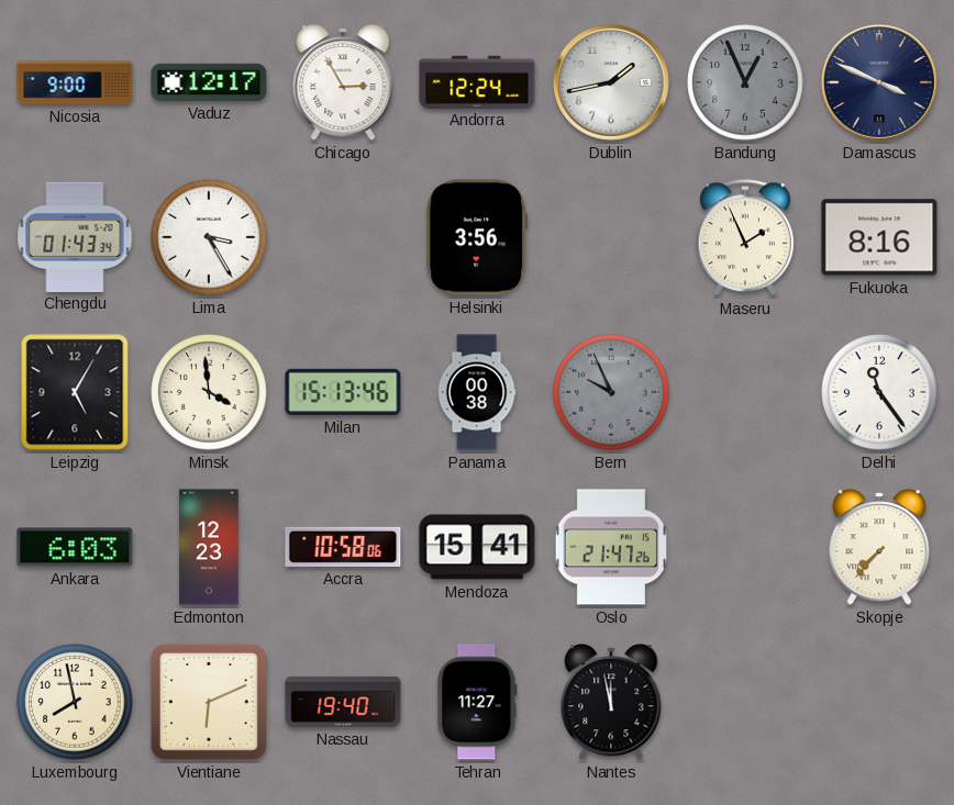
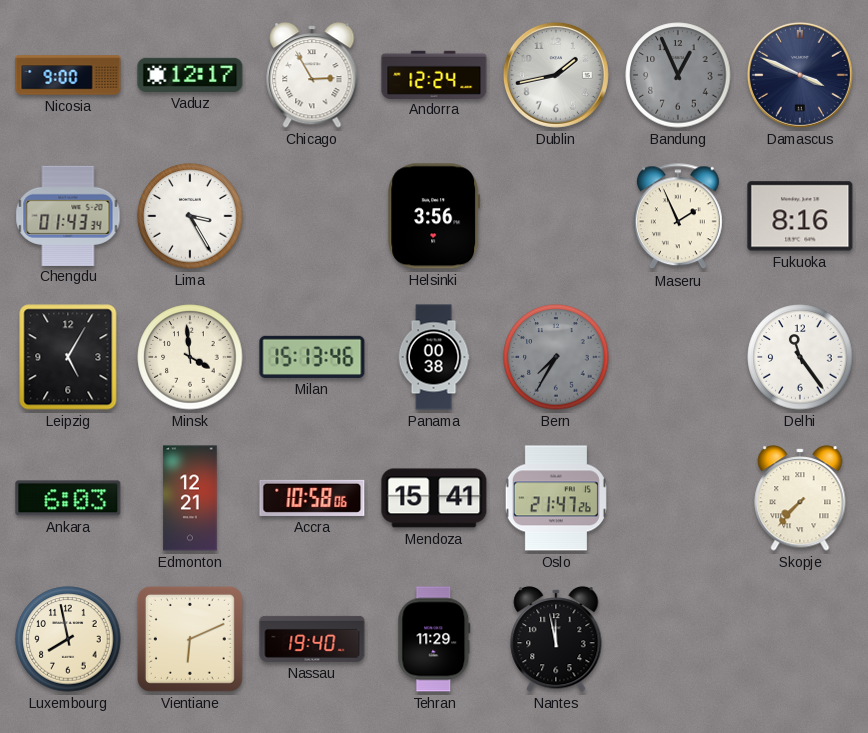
Bern: 9:56 -> 7:35 (556, 357)
Edmonton: 12:23 -> 12:21 (190, 498)
Tehran: 11:27 -> 11:29 (434, 639)
